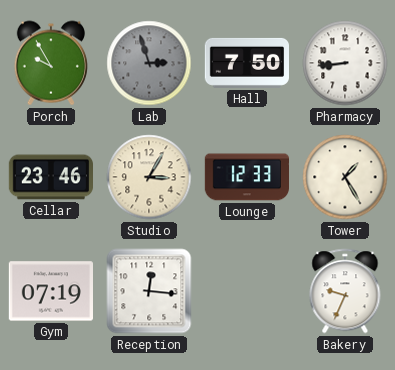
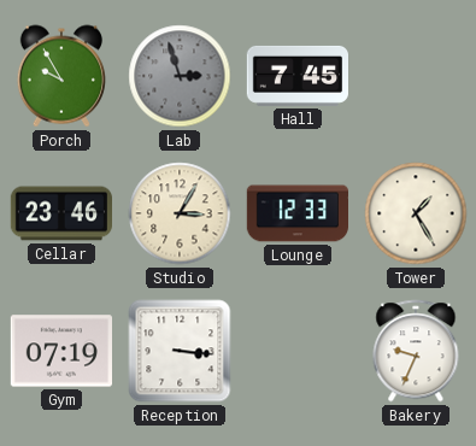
Hall: 7:50 -> 7:45 (296, 76)
Pharmacy: 8:44 -> none (345, 63)
Reception: 12:16 -> 3:16 (180, 351)
